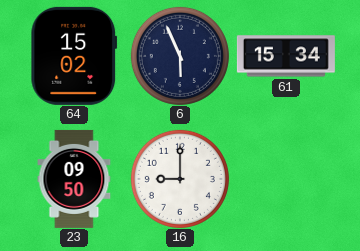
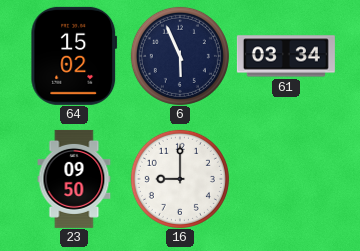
61: 15:34 -> 03:34 (286, 56)
